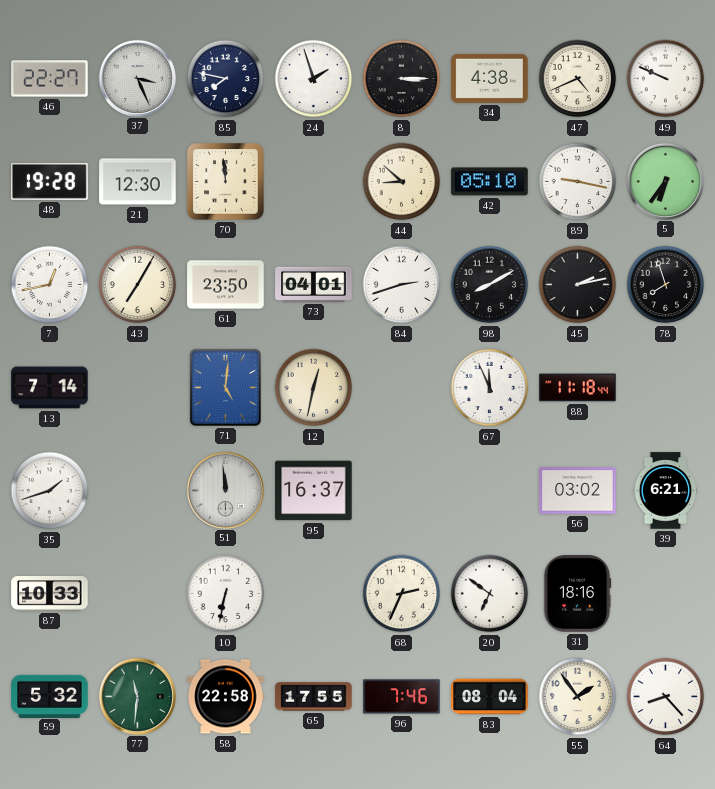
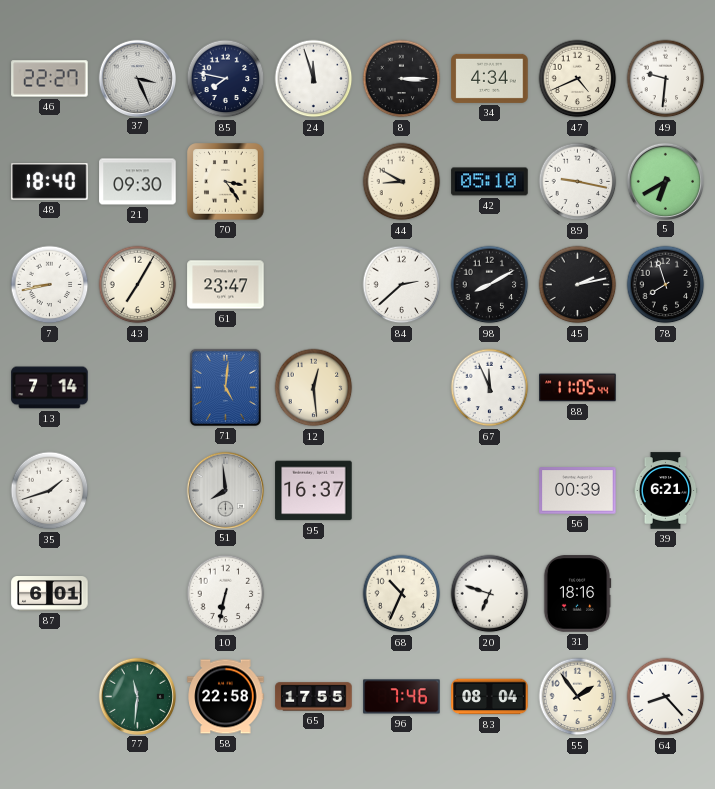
24: 1:57 -> 11:57 (314, 79)
34: 4:38 -> 4:34 (490, 78)
49: 9:49 -> 9:31 (666, 79)
48: 19:28 -> 18:40 (50, 182)
21: 12:30 -> 09:30 (138, 182)
70: 11:59 -> 3:24 (226, 182)
44: 8:52 -> 8:50 (402, 182)
5: 6:36 -> 6:40 (665, 181)
7: 12:43 -> 8:43 (50, 285)
61: 23:50 -> 23:47 (226, 285)
73: 04:01 -> none (314, 284)
84: 2:42 -> 2:38 (402, 285)
12: 12:32 -> 12:29 (314, 388)
88: 11:18 -> 11:05 (578, 388)
51: 11:59 -> 7:59 (225, 490)
56: 03:02 -> 00:39 (578, 491)
87: 10:33 -> 6:01 (50, 594)
68: 2:34 -> 10:34 (402, 594)
20: 6:51 -> 6:48 (490, 594)
59: 5:32 -> none (50, 696)
